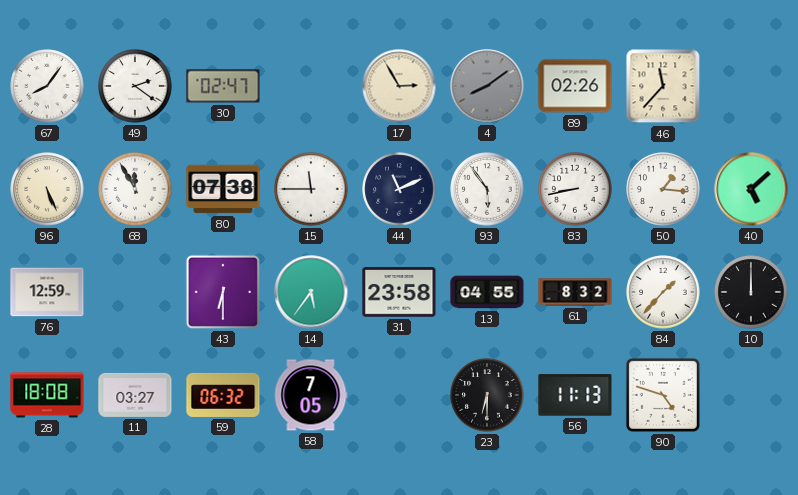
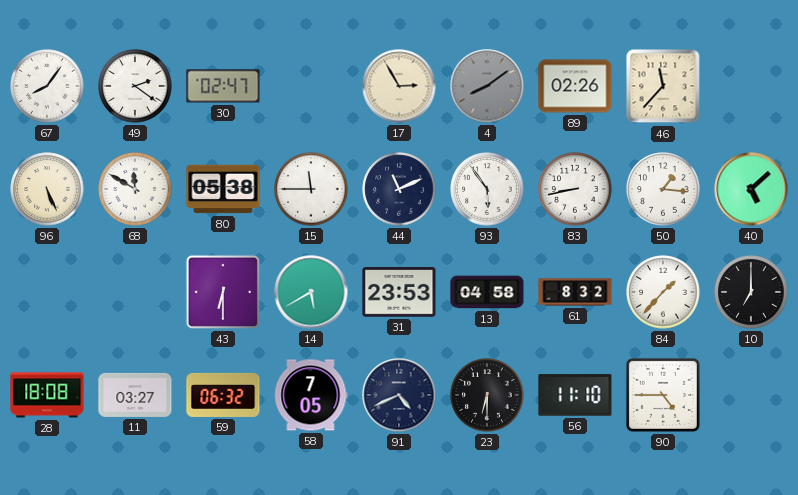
68: 11:55 -> 11:50 (135, 189)
80: 07:38 -> 05:38 (223, 189)
76: 12:59 -> none (47, 292)
14: 5:36 -> 5:40 (311, 292)
31: 23:58 -> 23:53 (399, 292)
13: 04:55 -> 04:58 (487, 292)
10: 12:00 -> 7:00 (751, 292)
91: none -> 4:41 (399, 395)
56: 11:13 -> 11:10 (575, 395)
90: 4:48 -> 4:45 (663, 395)
